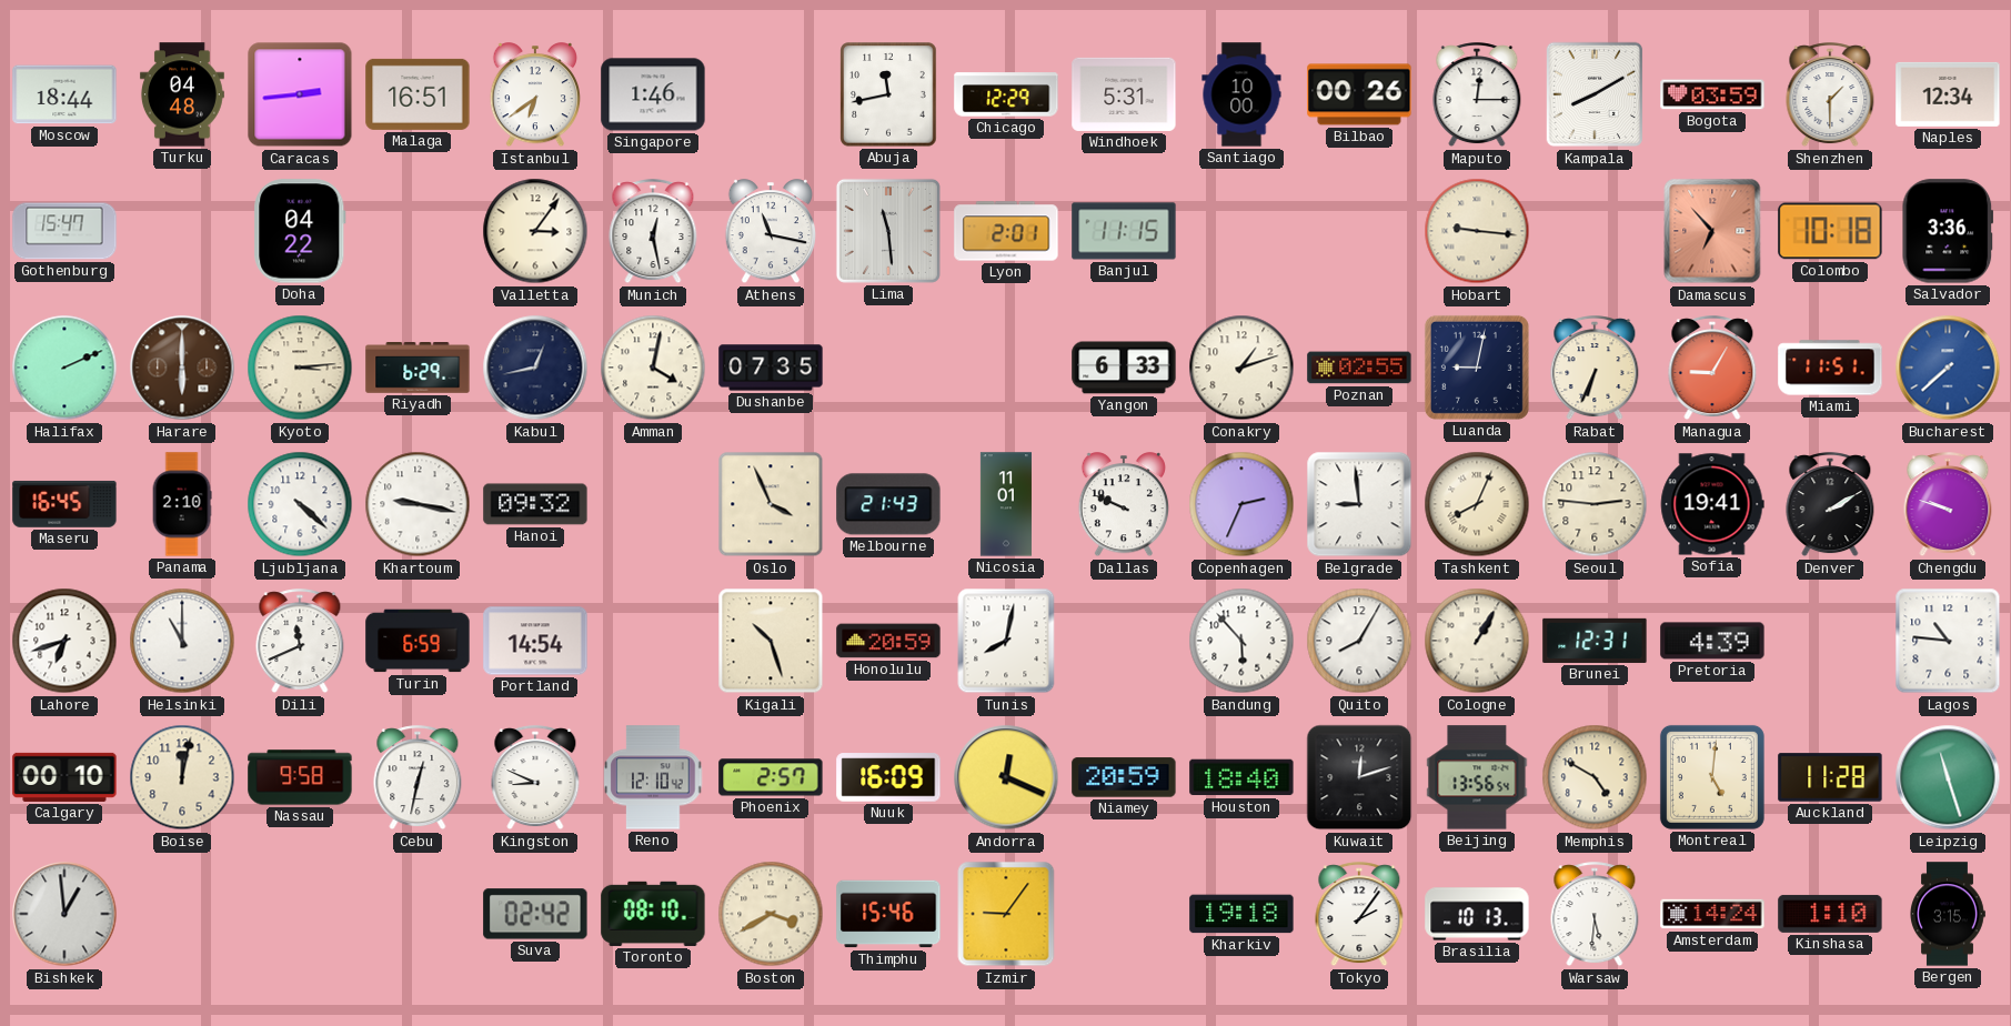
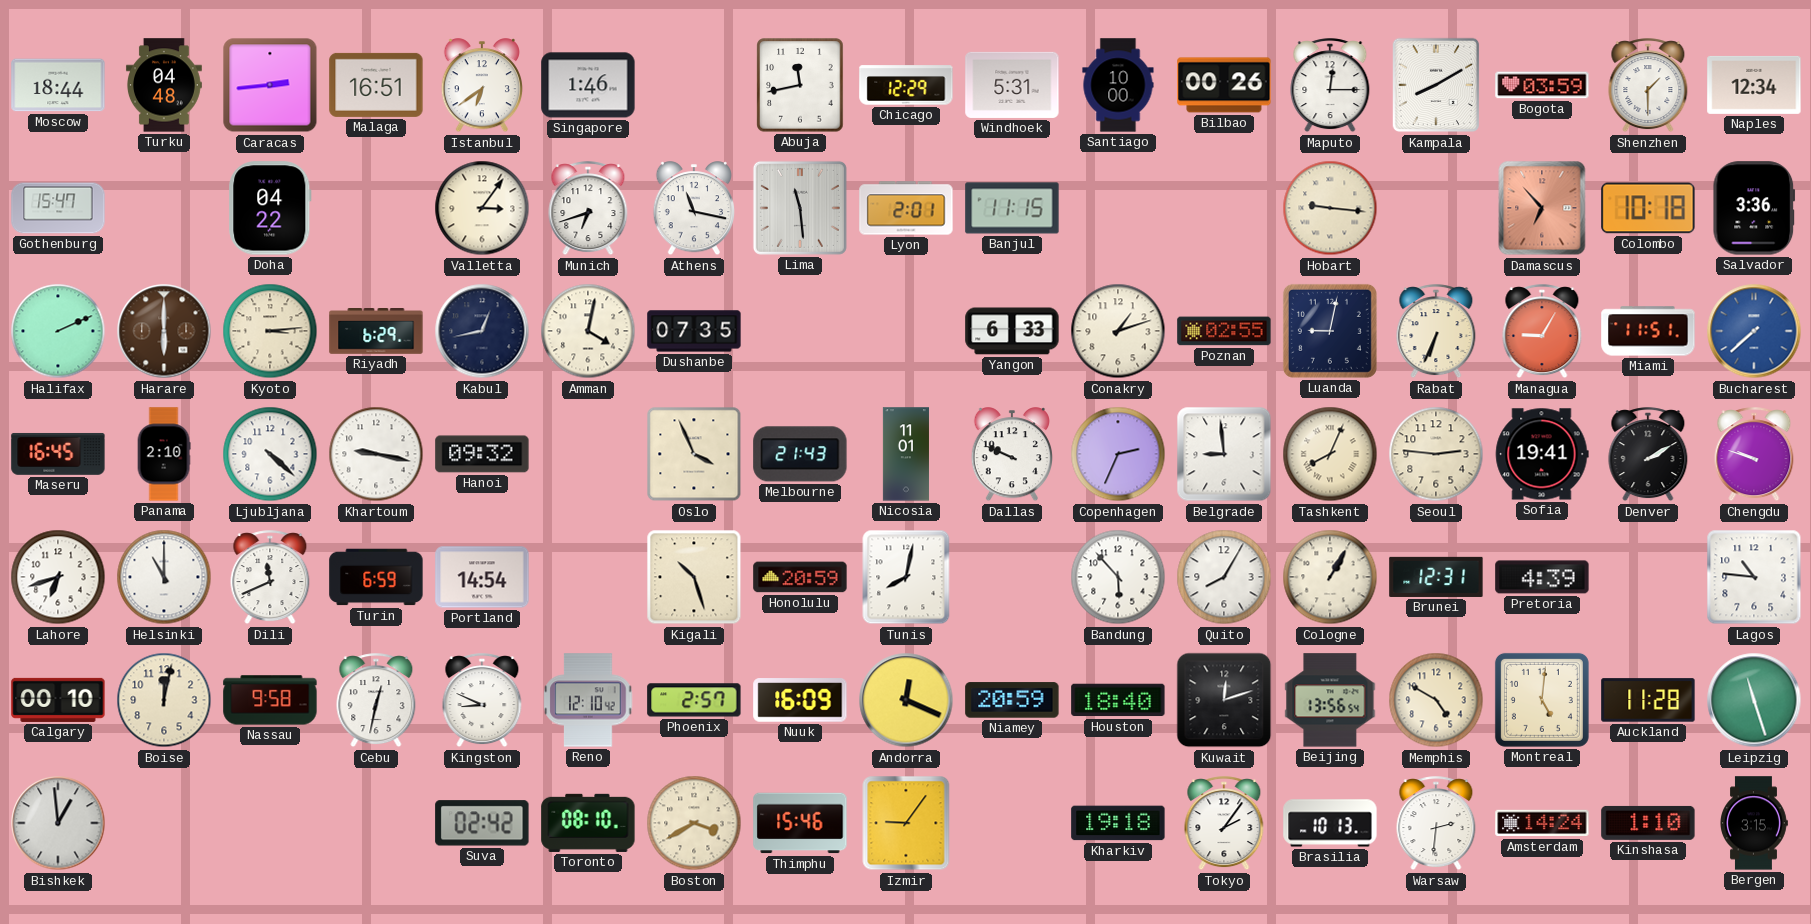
Munich: 12:28 -> 6:42 (588, 209)
Warsaw: 5:31 -> 2:31 (1436, 824)
